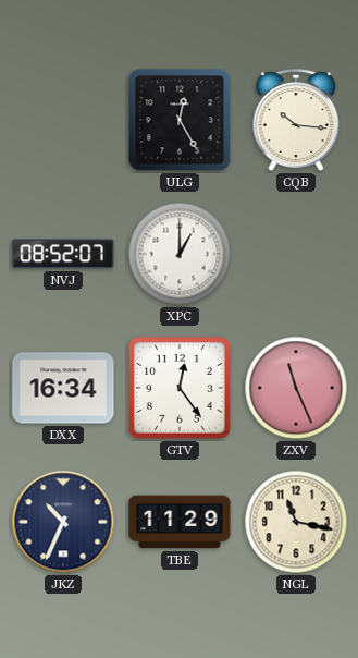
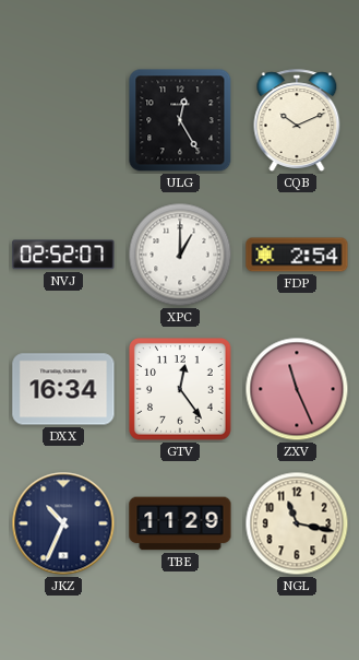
CQB: 10:16 -> 10:11 (297, 120)
NVJ: 08:52 -> 02:52 (63, 255)
FDP: none -> 2:54 (297, 255)
